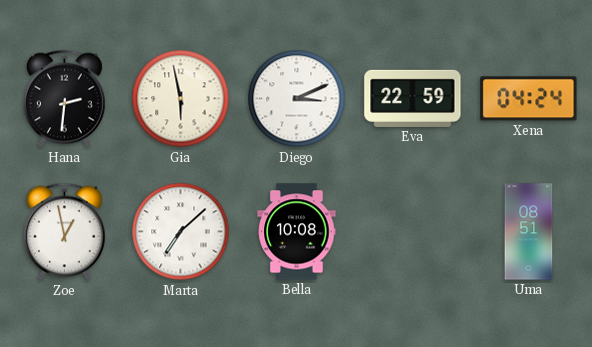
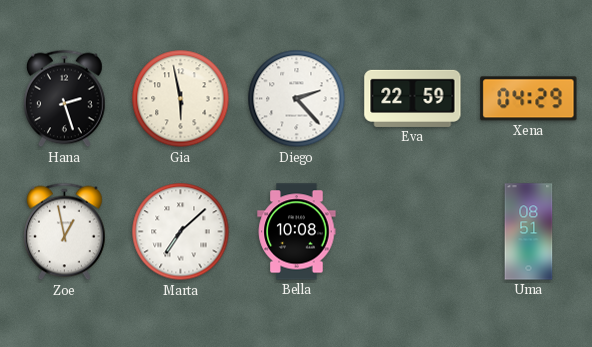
Hana: 2:31 -> 2:27 (64, 99)
Diego: 3:11 -> 2:23 (297, 99)
Xena: 04:24 -> 04:29 (529, 99)
